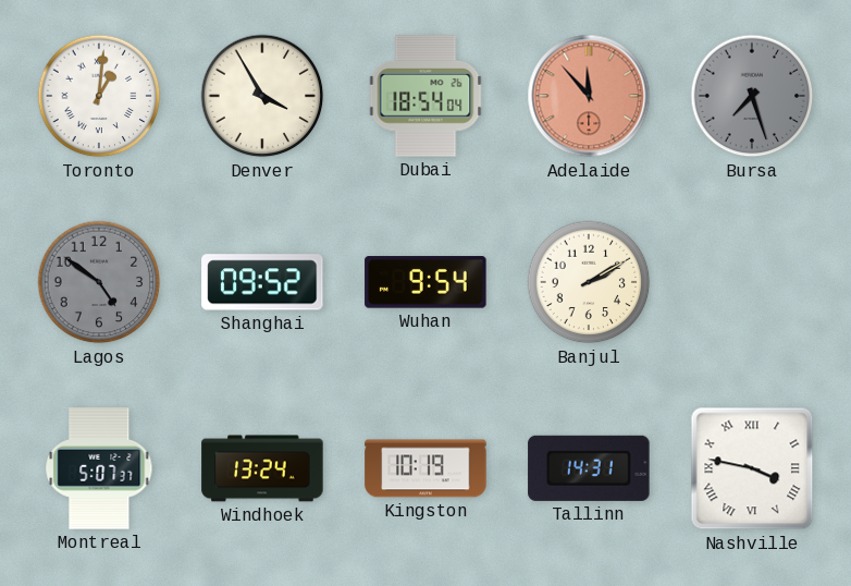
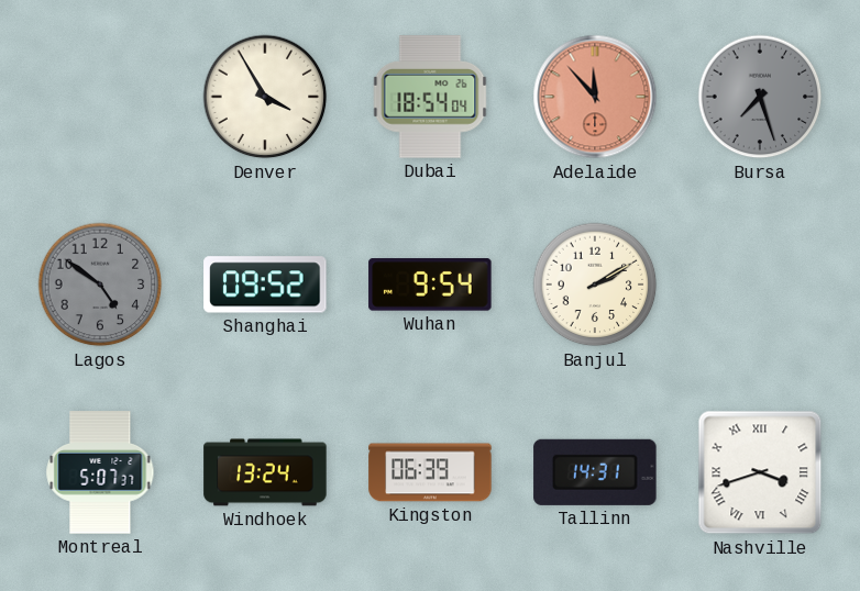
Toronto: 1:01 -> none (99, 96)
Kingston: 10:19 -> 06:39 (430, 472)
Nashville: 3:47 -> 3:42 (760, 472)
